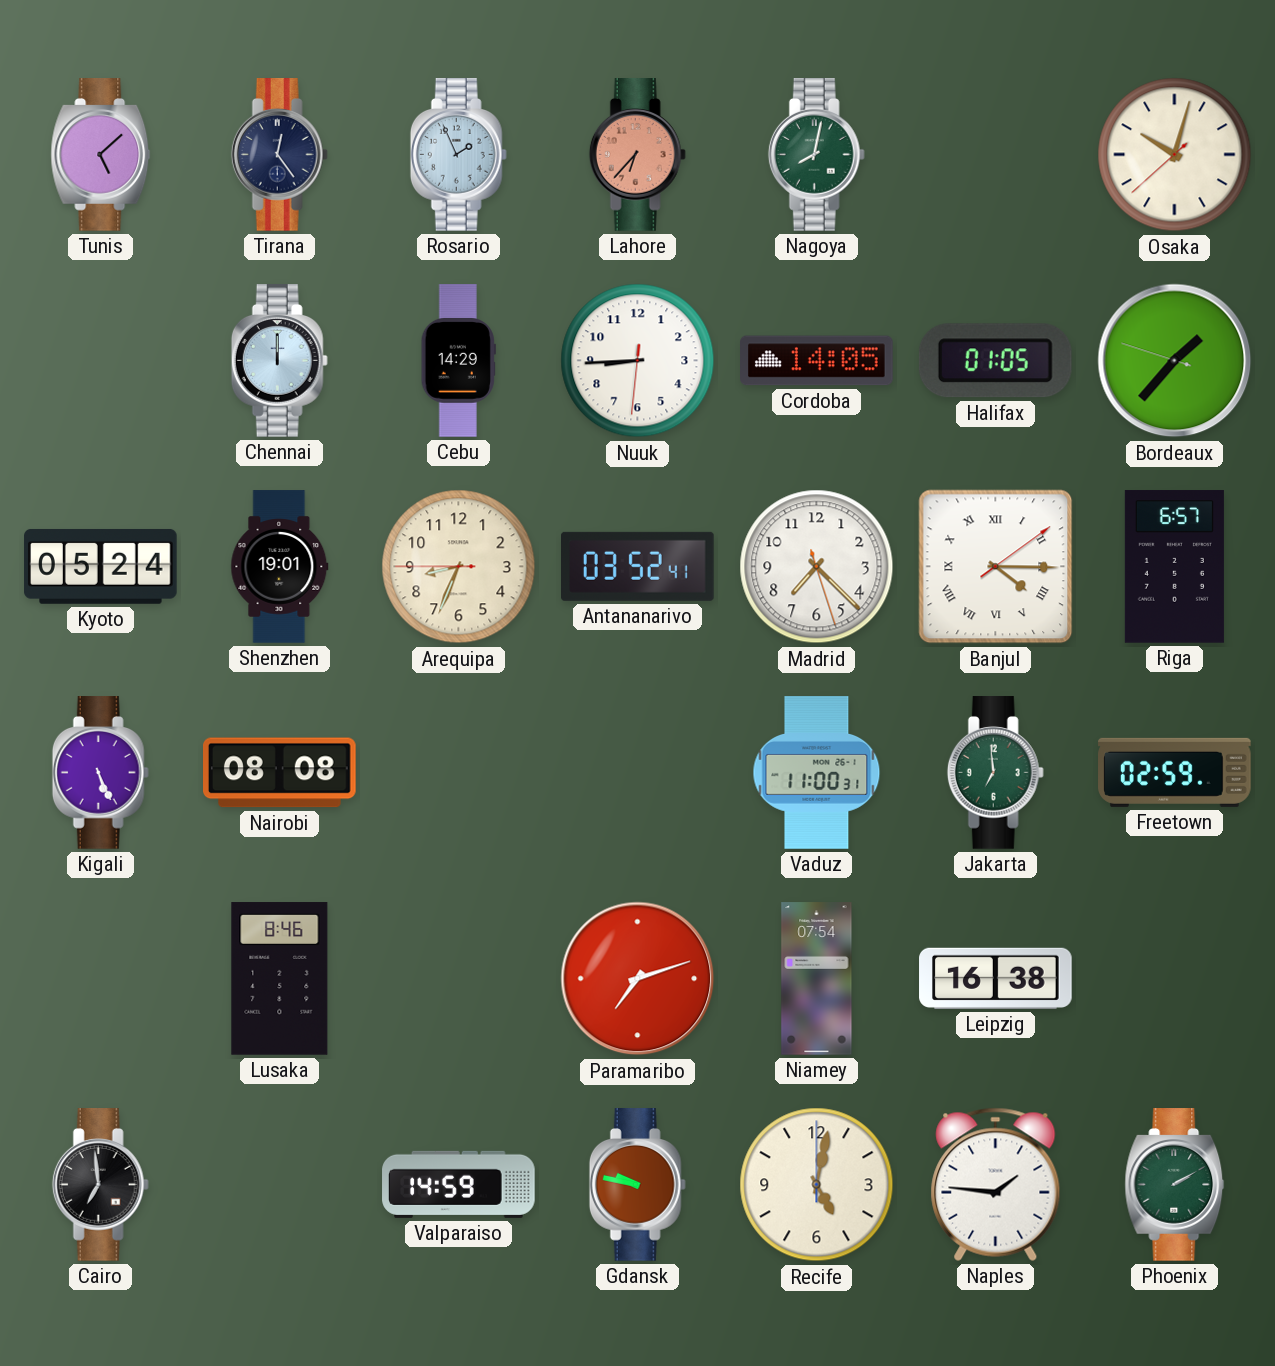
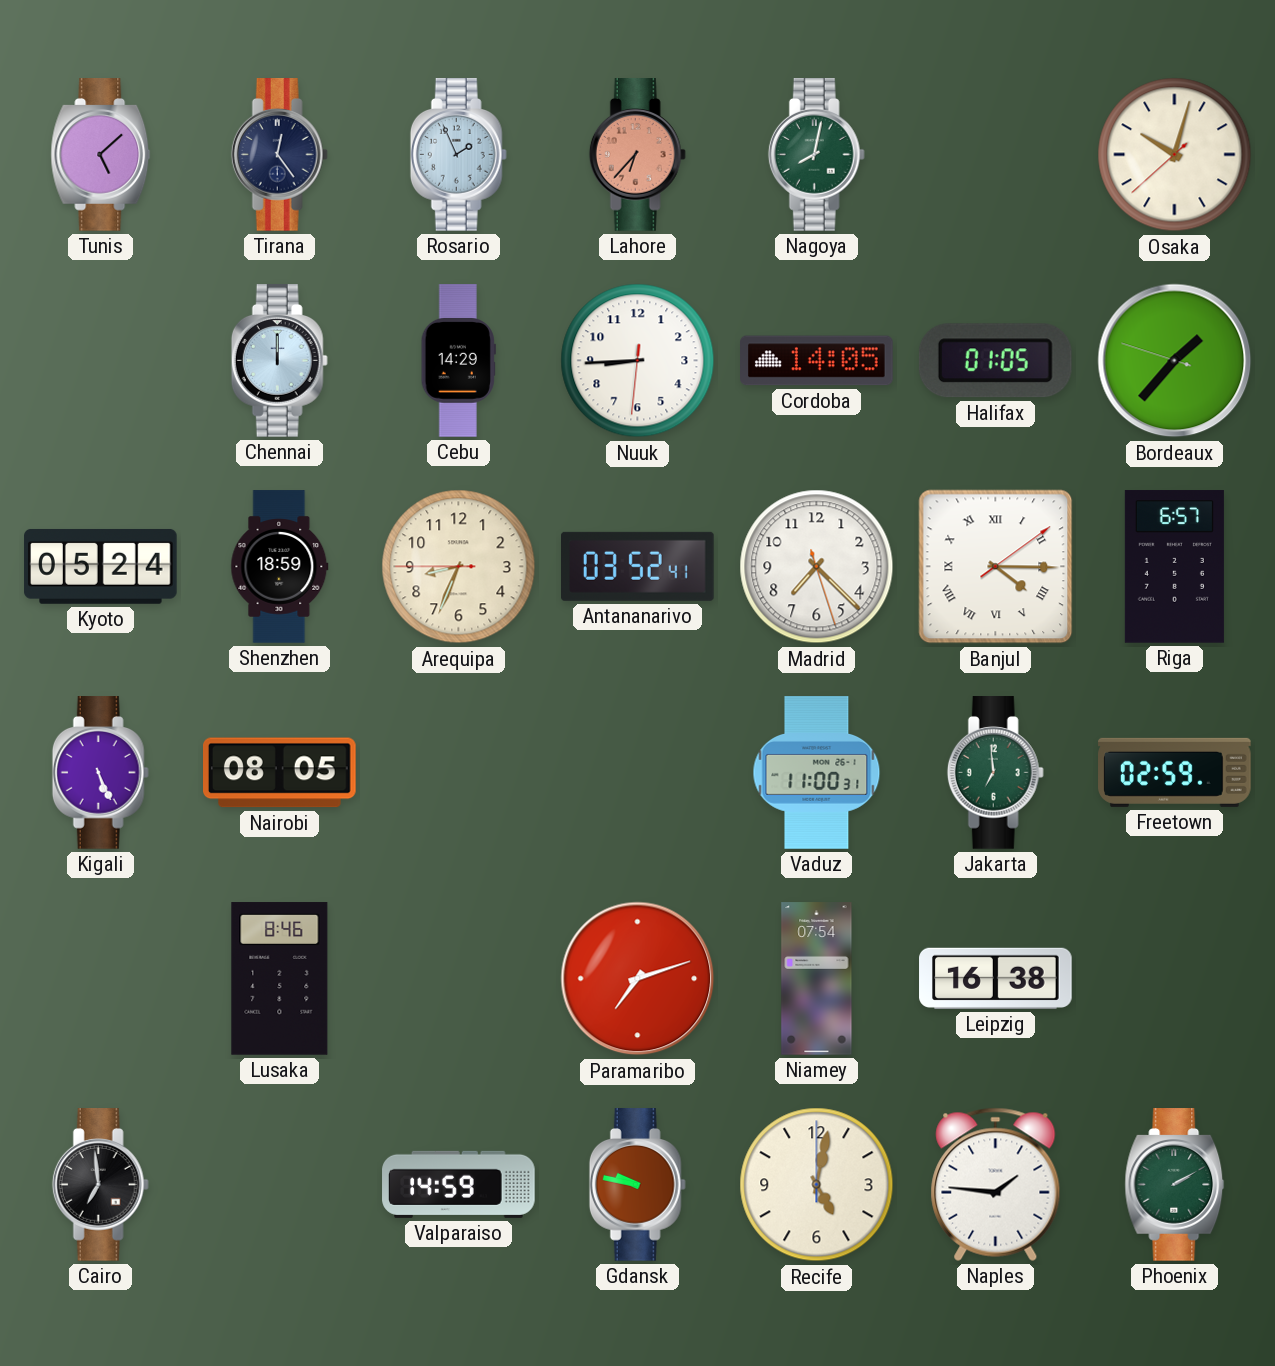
Shenzhen: 19:01 -> 18:59 (280, 567)
Nairobi: 08:08 -> 08:05 (280, 773)
